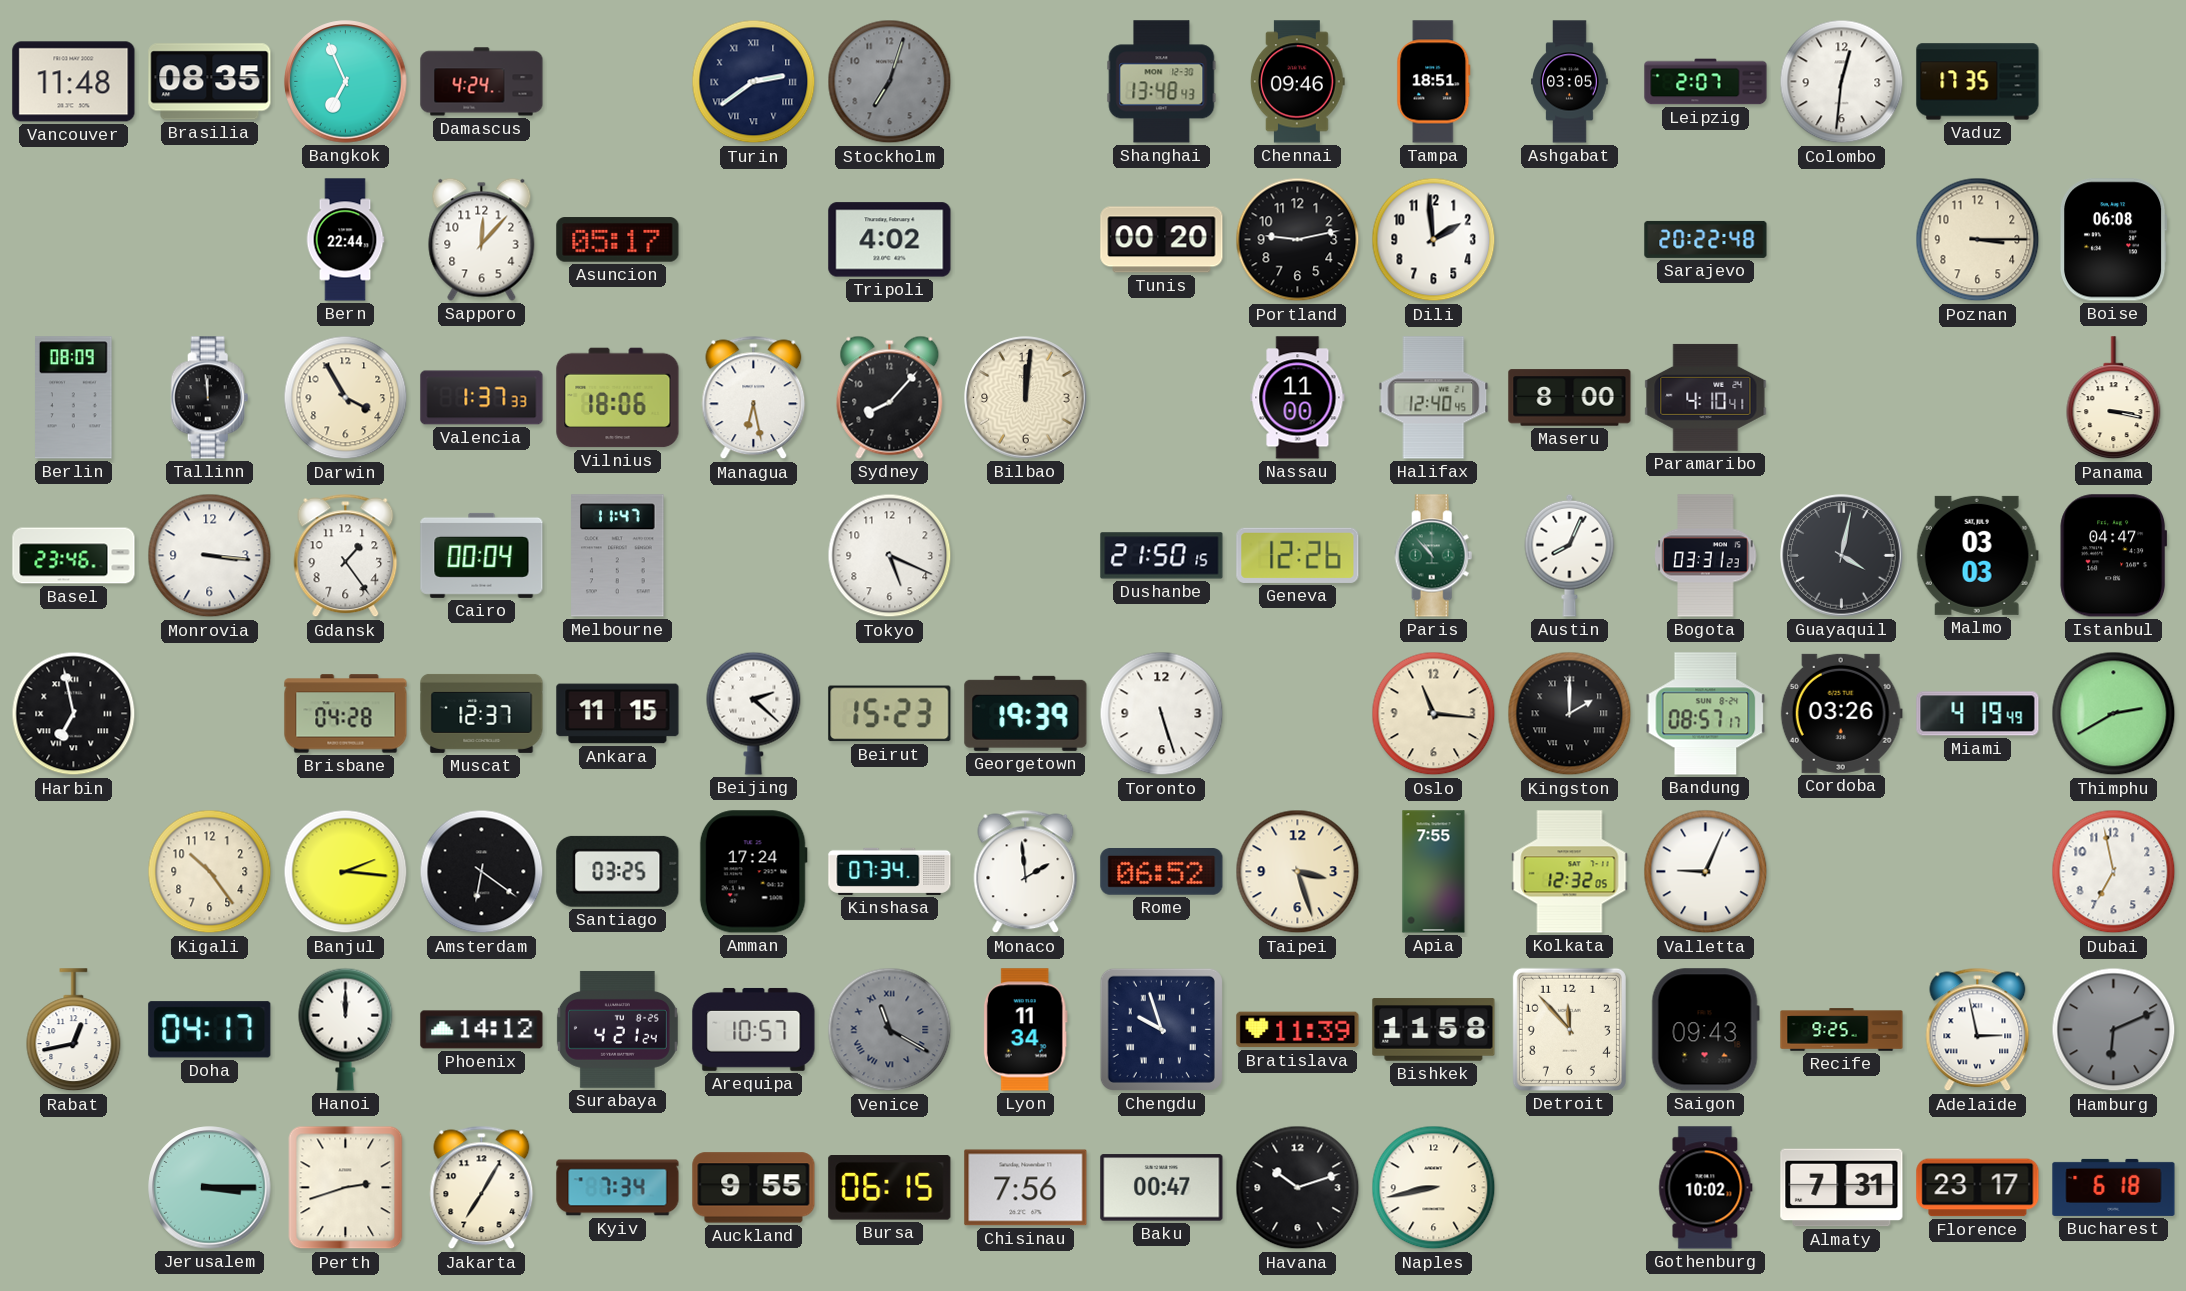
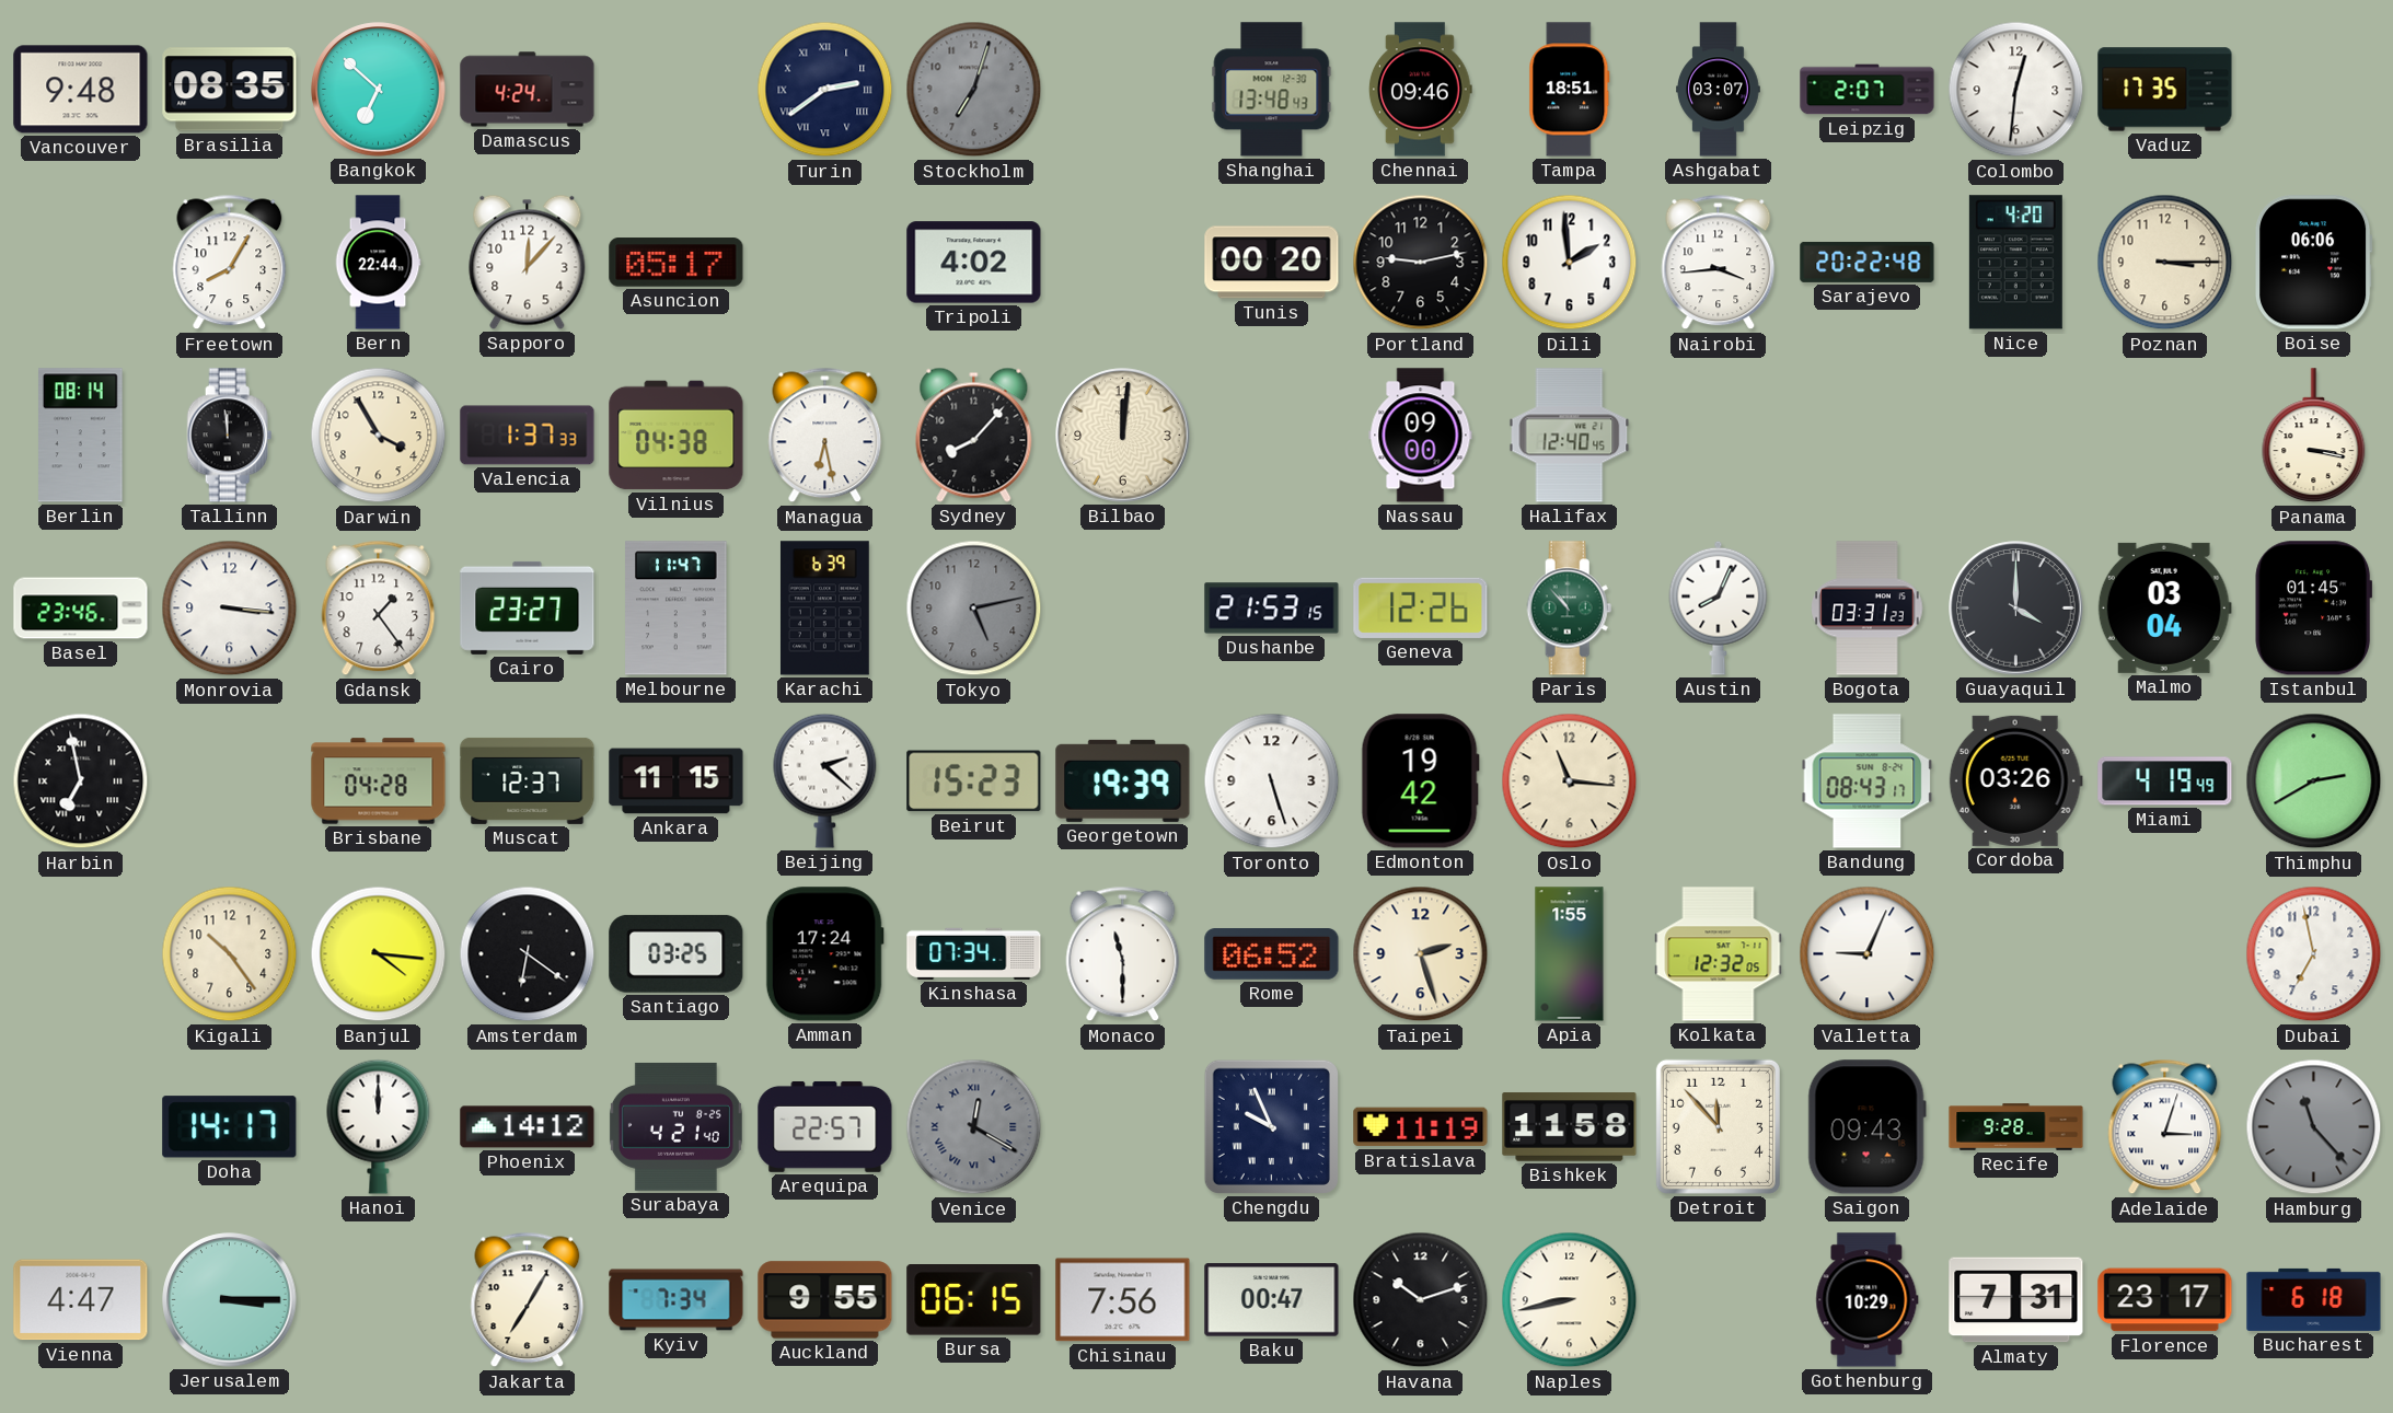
Vancouver: 11:48 -> 9:48 (81, 90)
Bangkok: 6:56 -> 6:52 (379, 90)
Ashgabat: 03:05 -> 03:07 (1719, 90)
Freetown: none -> 8:05 (230, 263)
Nairobi: none -> 3:44 (1719, 263)
Nice: none -> 4:20 (2015, 263)
Boise: 06:08 -> 06:06 (2313, 263)
Berlin: 08:09 -> 08:14 (81, 436)
Vilnius: 18:06 -> 04:38 (677, 436)
Nassau: 11:00 -> 09:00 (1421, 436)
Maseru: 8:00 -> none (1570, 398)
Paramaribo: 4:10 -> none (1706, 397)
Cairo: 00:04 -> 23:27 (528, 607)
Karachi: none -> 6:39 (824, 609)
Tokyo: 5:19 -> 5:13 (974, 609)
Tokyo dial: white -> grey (974, 609)
Dushanbe: 21:50 -> 21:53 (1272, 609)
Guayaquil: 4:02 -> 4:00 (2016, 609)
Malmo: 03:03 -> 03:04 (2164, 607)
Istanbul: 04:47 -> 01:45 (2314, 609)
Edmonton: none -> 19:42 (1420, 781)
Kingston: 2:00 -> none (1570, 714)
Bandung: 08:57 -> 08:43 (1868, 781)
Banjul: 2:16 -> 4:16 (379, 954)
Monaco: 1:59 -> 11:30 (1123, 954)
Taipei: 3:27 -> 2:27 (1421, 954)
Apia: 7:55 -> 1:55 (1570, 954)
Rabat: 12:43 -> none (74, 1030)
Doha: 04:17 -> 14:17 (230, 1127)
Surabaya: 4:21:24 -> 4:21:40 (675, 1126)
Arequipa: 10:57 -> 22:57 (825, 1126)
Venice: 11:20 -> 12:20 (974, 1127)
Lyon: 11:34 -> none (1025, 1030)
Chengdu: 9:57 -> 9:56 (1271, 1126)
Bratislava: 11:39 -> 11:19 (1421, 1127)
Recife: 9:25 -> 9:28 (2016, 1127)
Adelaide: 2:58 -> 3:03 (2165, 1127)
Hamburg: 6:11 -> 11:23 (2314, 1127)
Vienna: none -> 4:47 (81, 1300)
Perth: 2:42 -> none (346, 1188)
Gothenburg: 10:02 -> 10:29 (1868, 1300)
